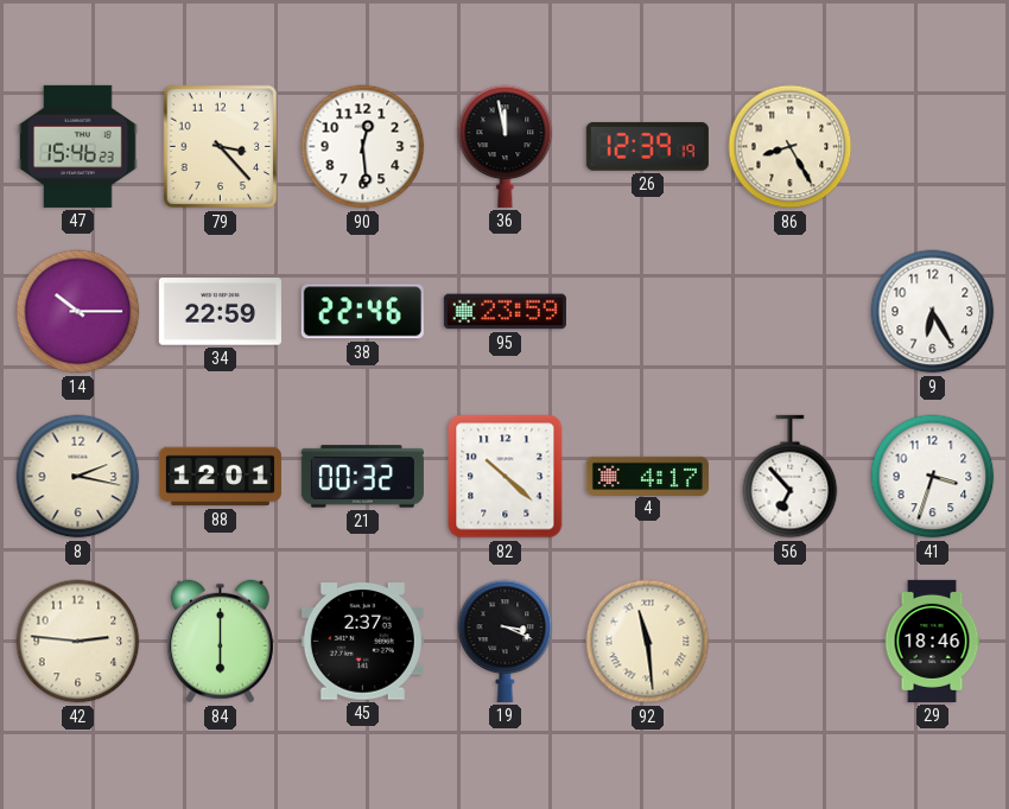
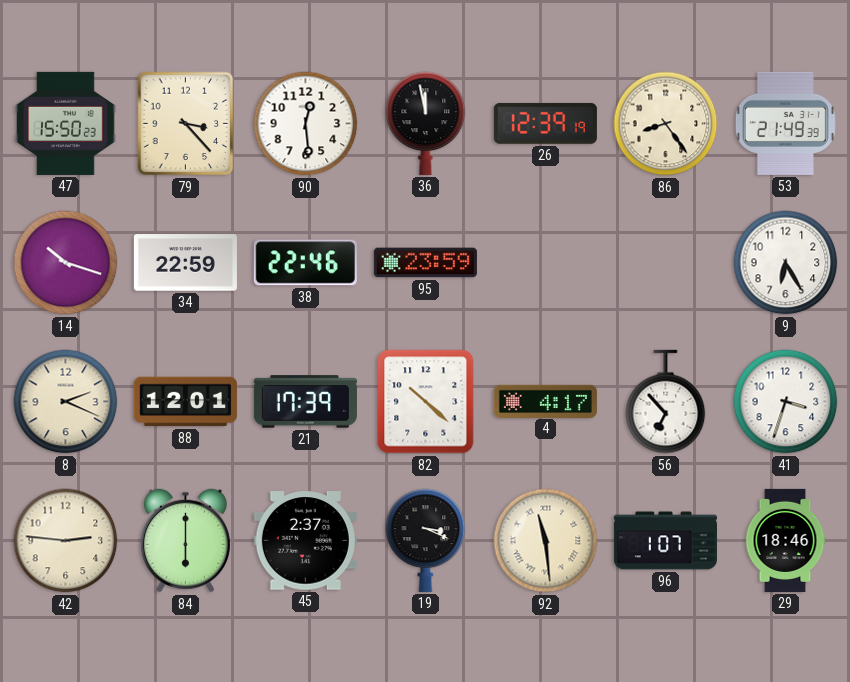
47: 15:46 -> 15:50 (66, 123)
86: 8:25 -> 8:24 (666, 124)
53: none -> 21:49 (785, 123)
14: 10:15 -> 10:18 (66, 263)
8: 2:17 -> 2:19 (66, 402)
21: 00:32 -> 17:39 (305, 402)
96: none -> 1:07 (665, 541)
